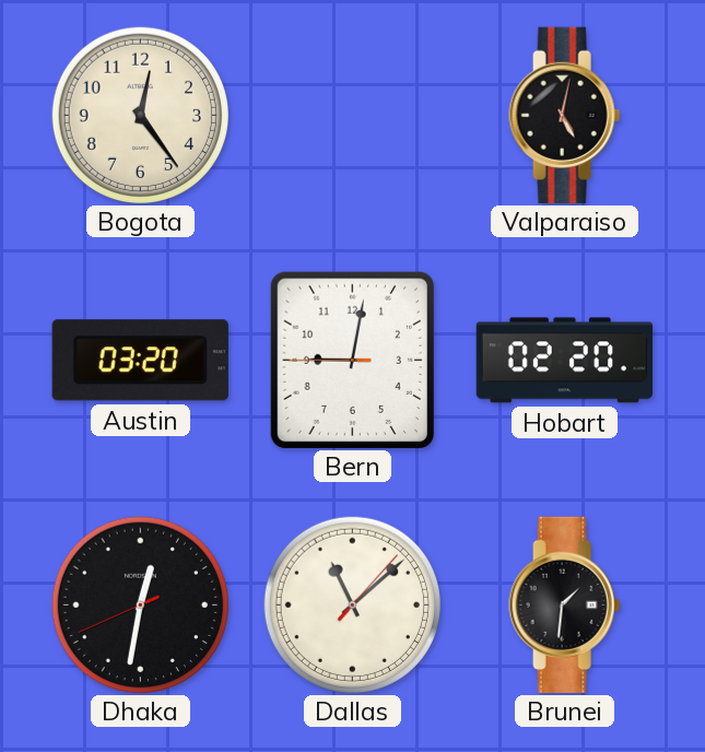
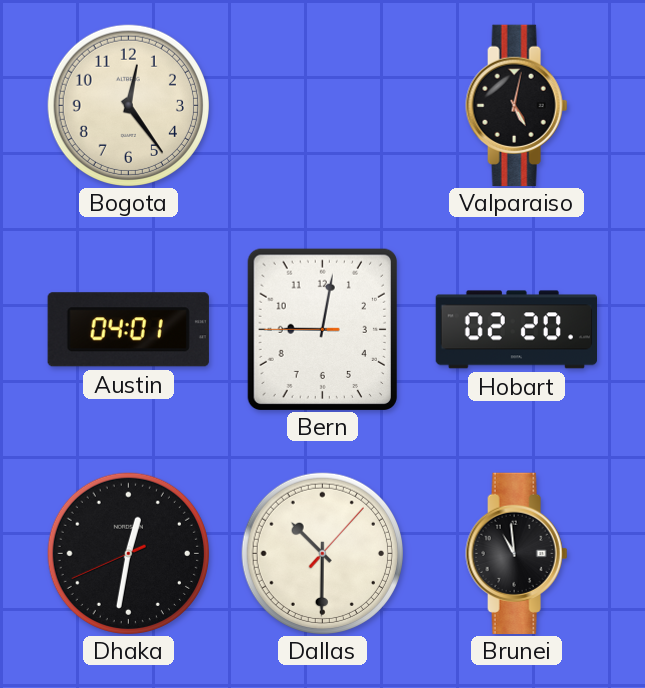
Austin: 03:20 -> 04:01 (128, 330)
Dallas: 11:08 -> 10:30 (322, 553)
Brunei: 1:31 -> 10:59 (517, 553)
